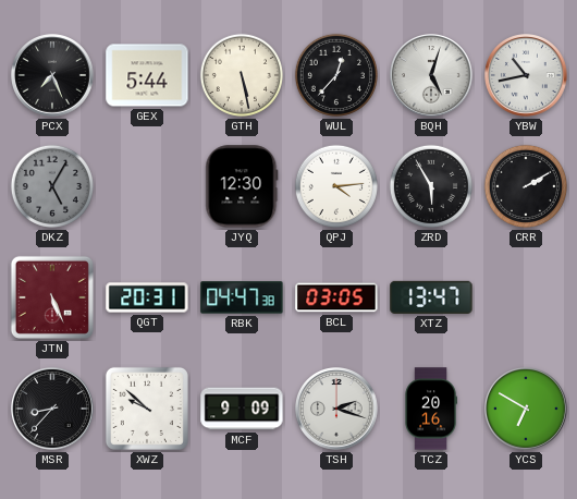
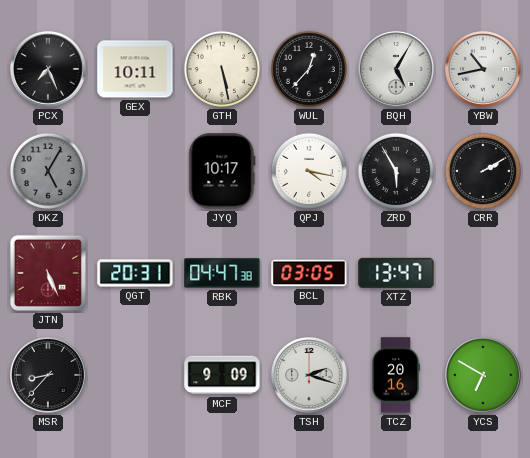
GEX: 5:44 -> 10:11 (135, 69)
BQH: 5:03 -> 5:05 (397, 70)
JYQ: 12:30 -> 10:17 (222, 171)
QPJ: 4:14 -> 4:17 (309, 171)
XWZ: 9:52 -> none (147, 409)
